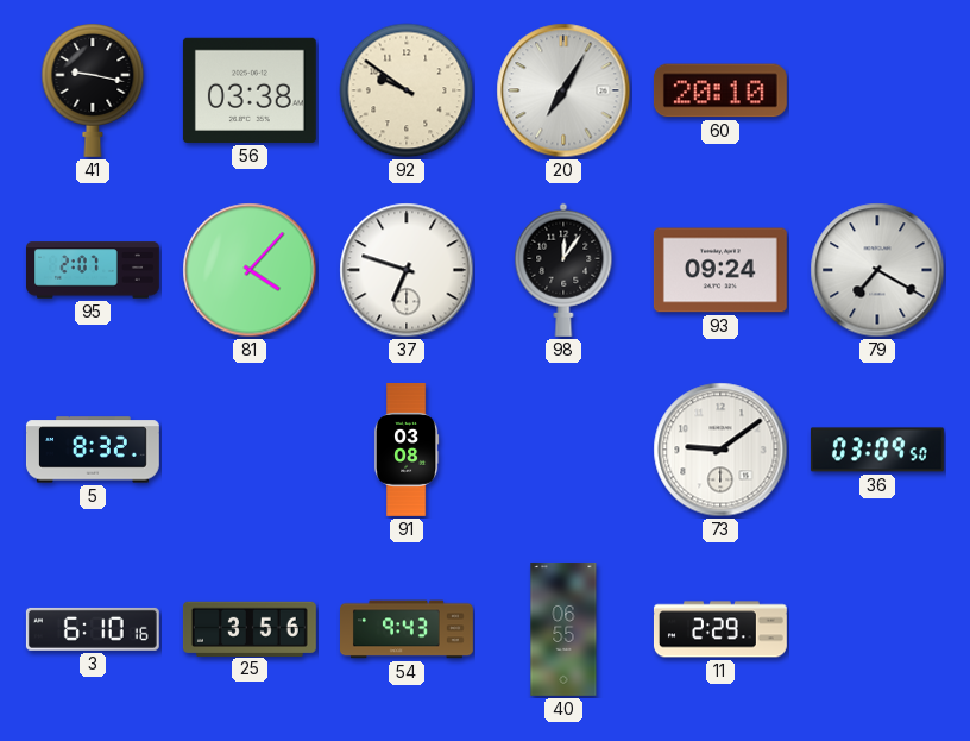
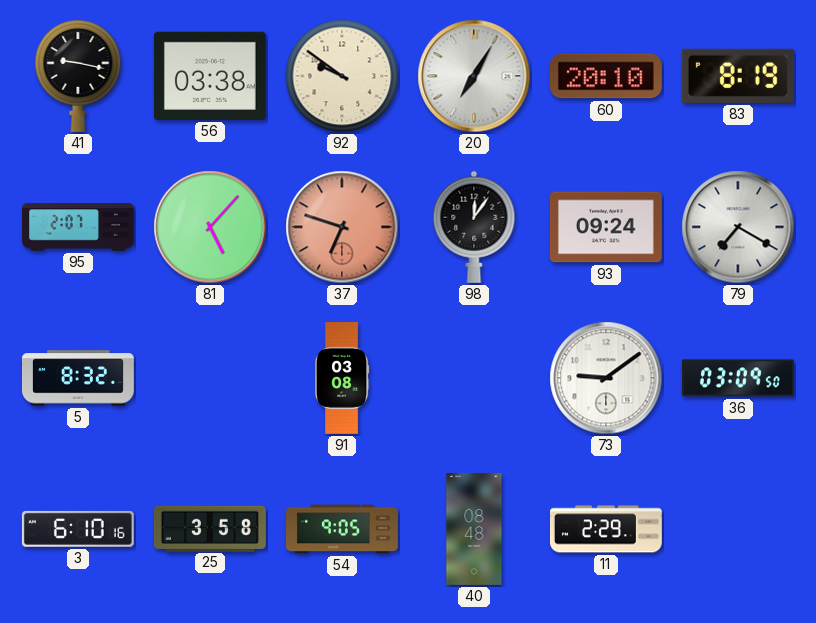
83: none -> 8:19 (738, 76)
81: 4:07 -> 5:07 (210, 227)
37 dial: white -> salmon (342, 227)
25: 3:56 -> 3:58 (210, 528)
54: 9:43 -> 9:05 (343, 529)
40: 06:55 -> 08:48 (474, 530)
